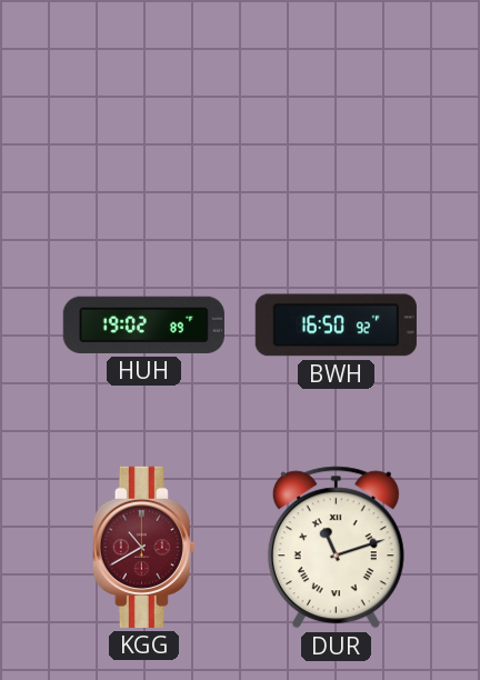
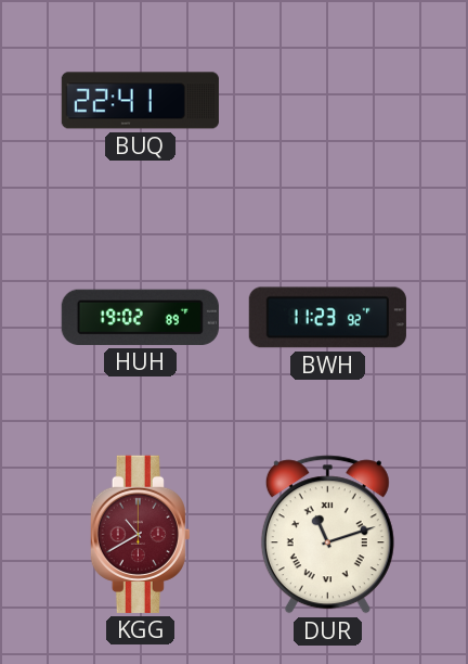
BUQ: none -> 22:41 (140, 101)
BWH: 16:50 -> 11:23 (327, 318)
